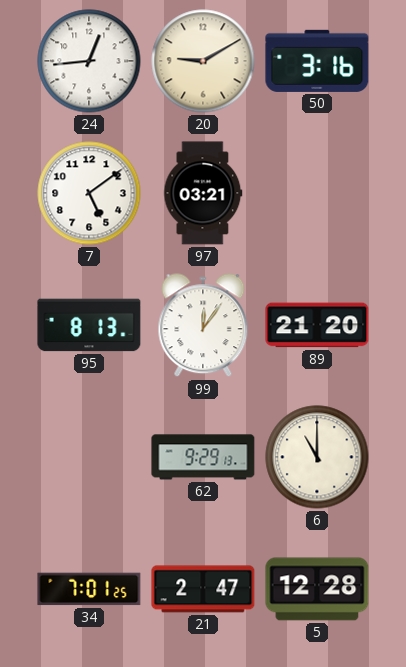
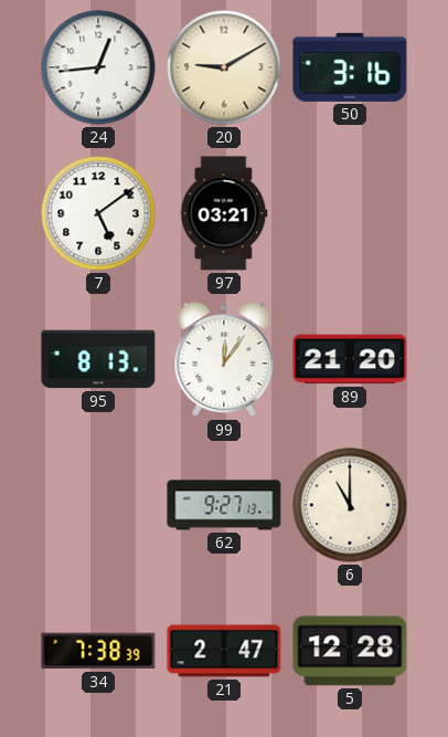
62: 9:29 -> 9:27 (224, 505)
34: 7:01 -> 7:38 (98, 651)
